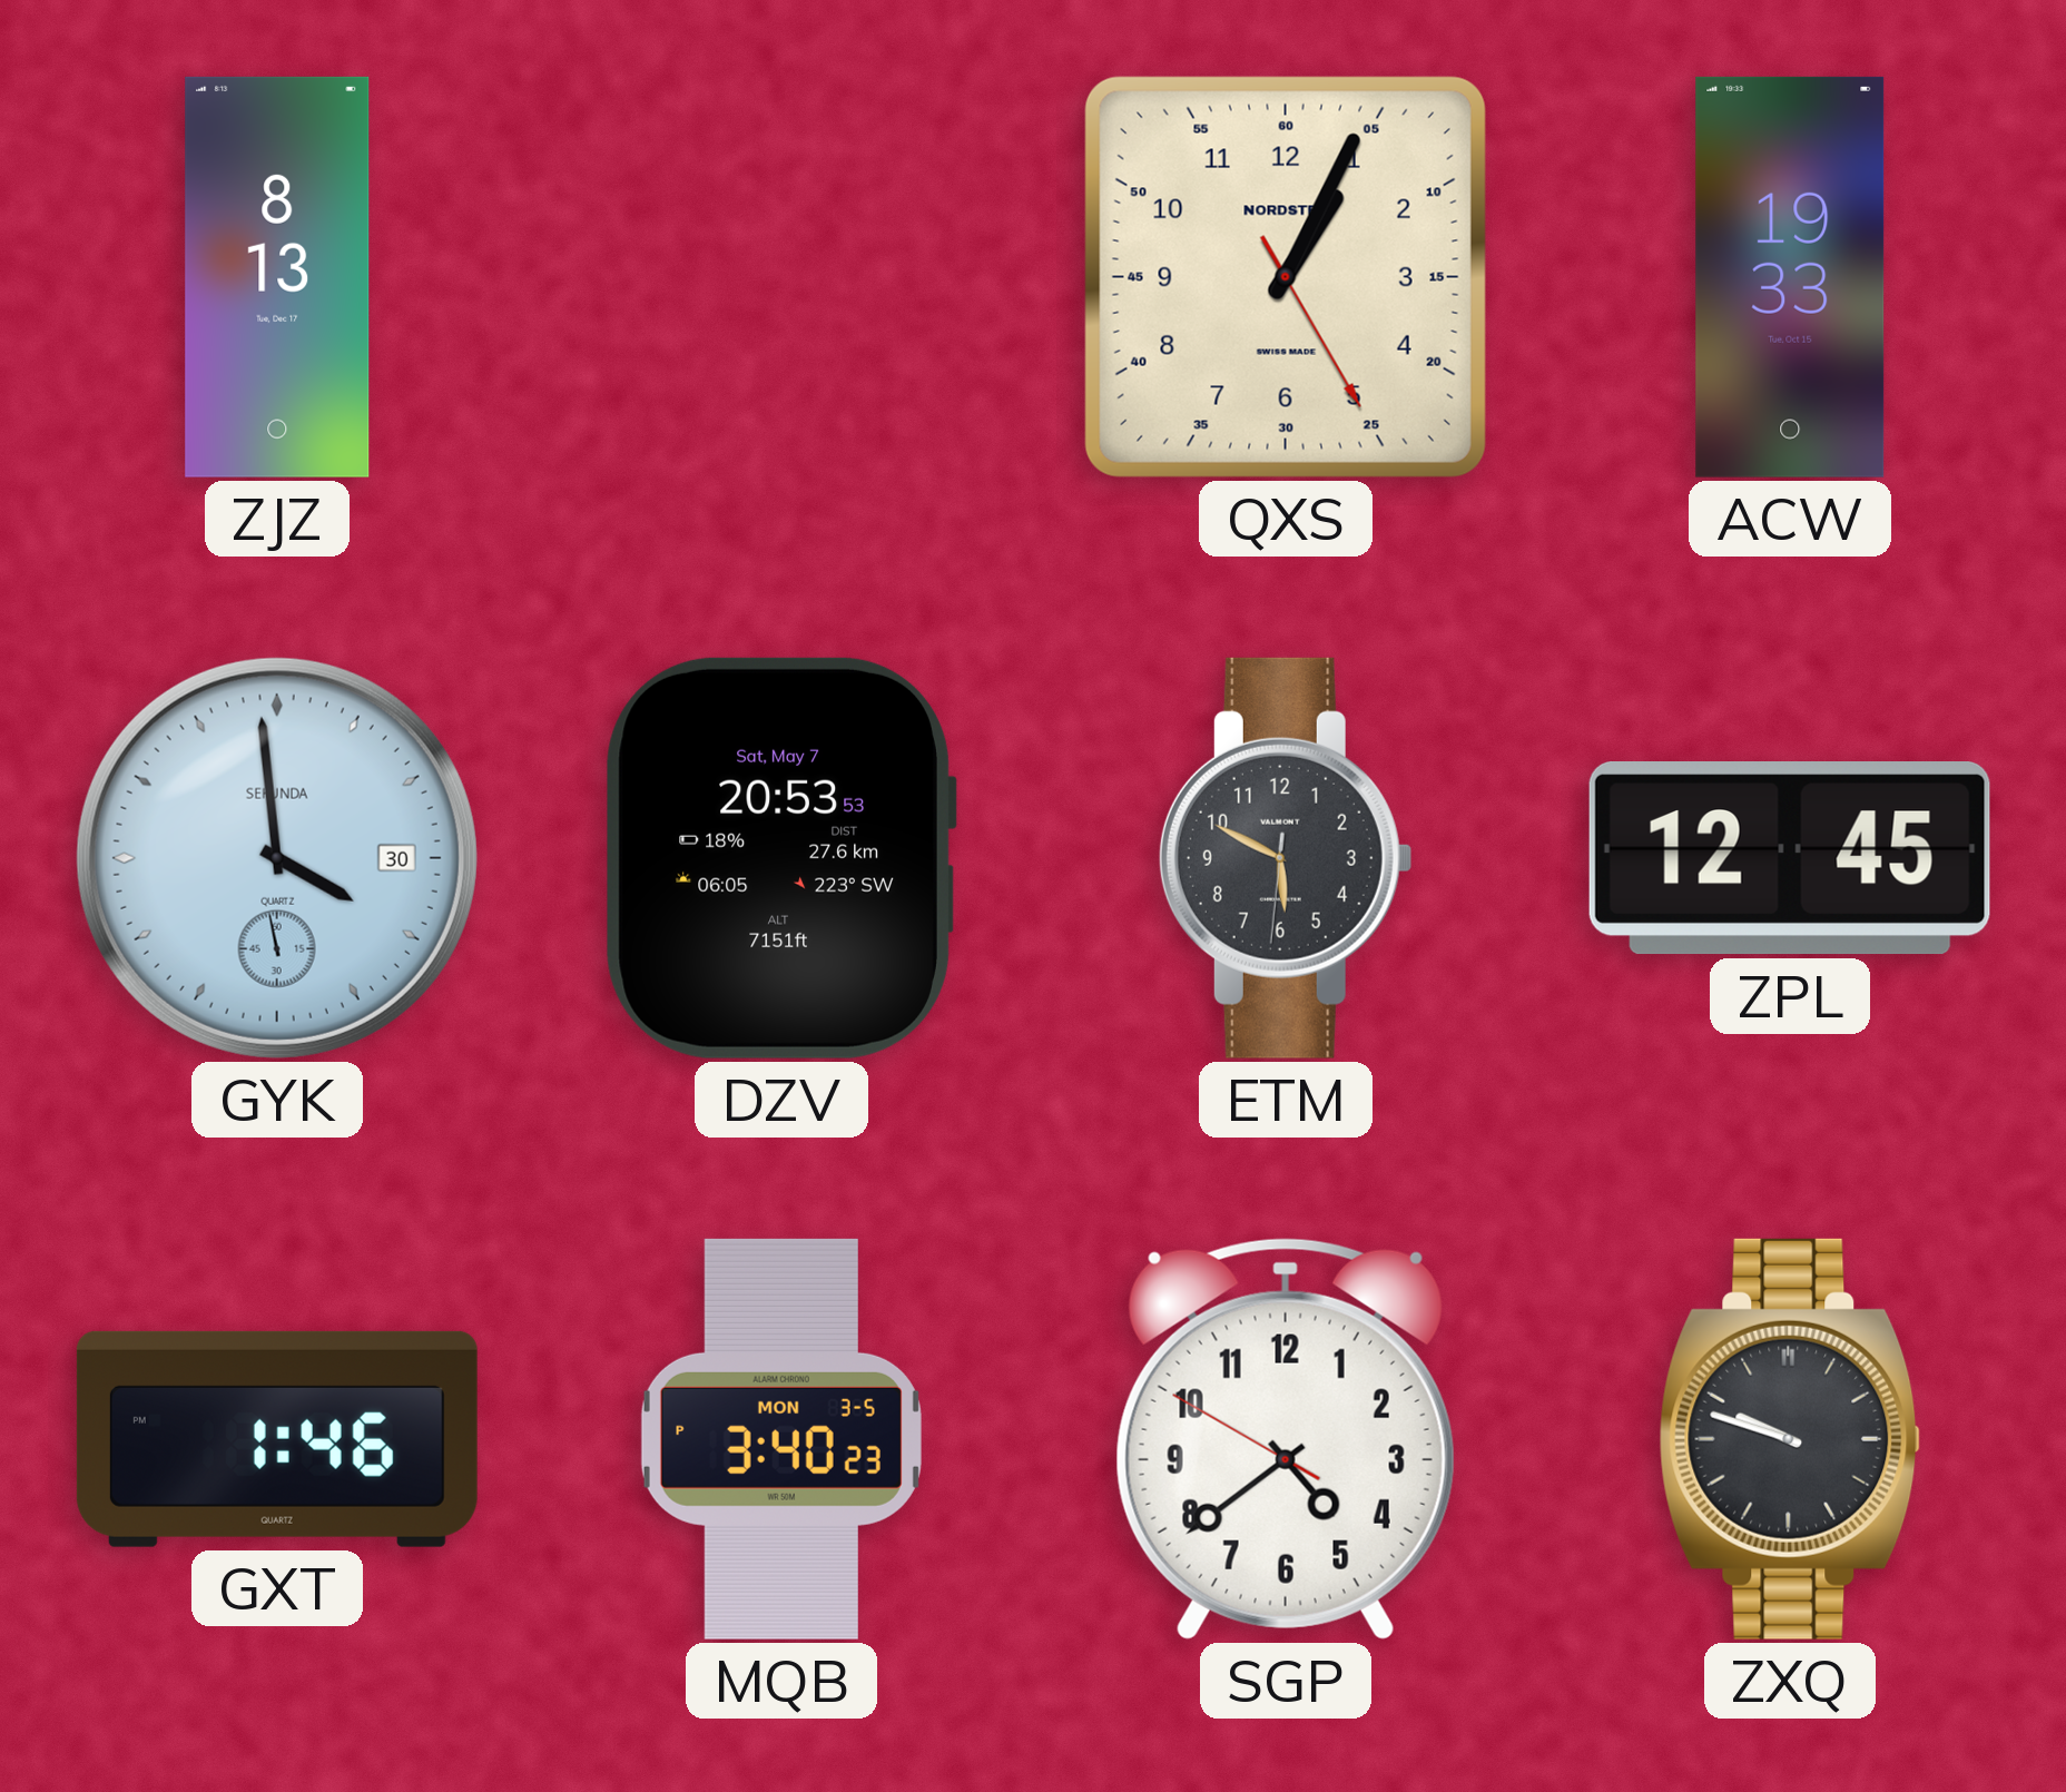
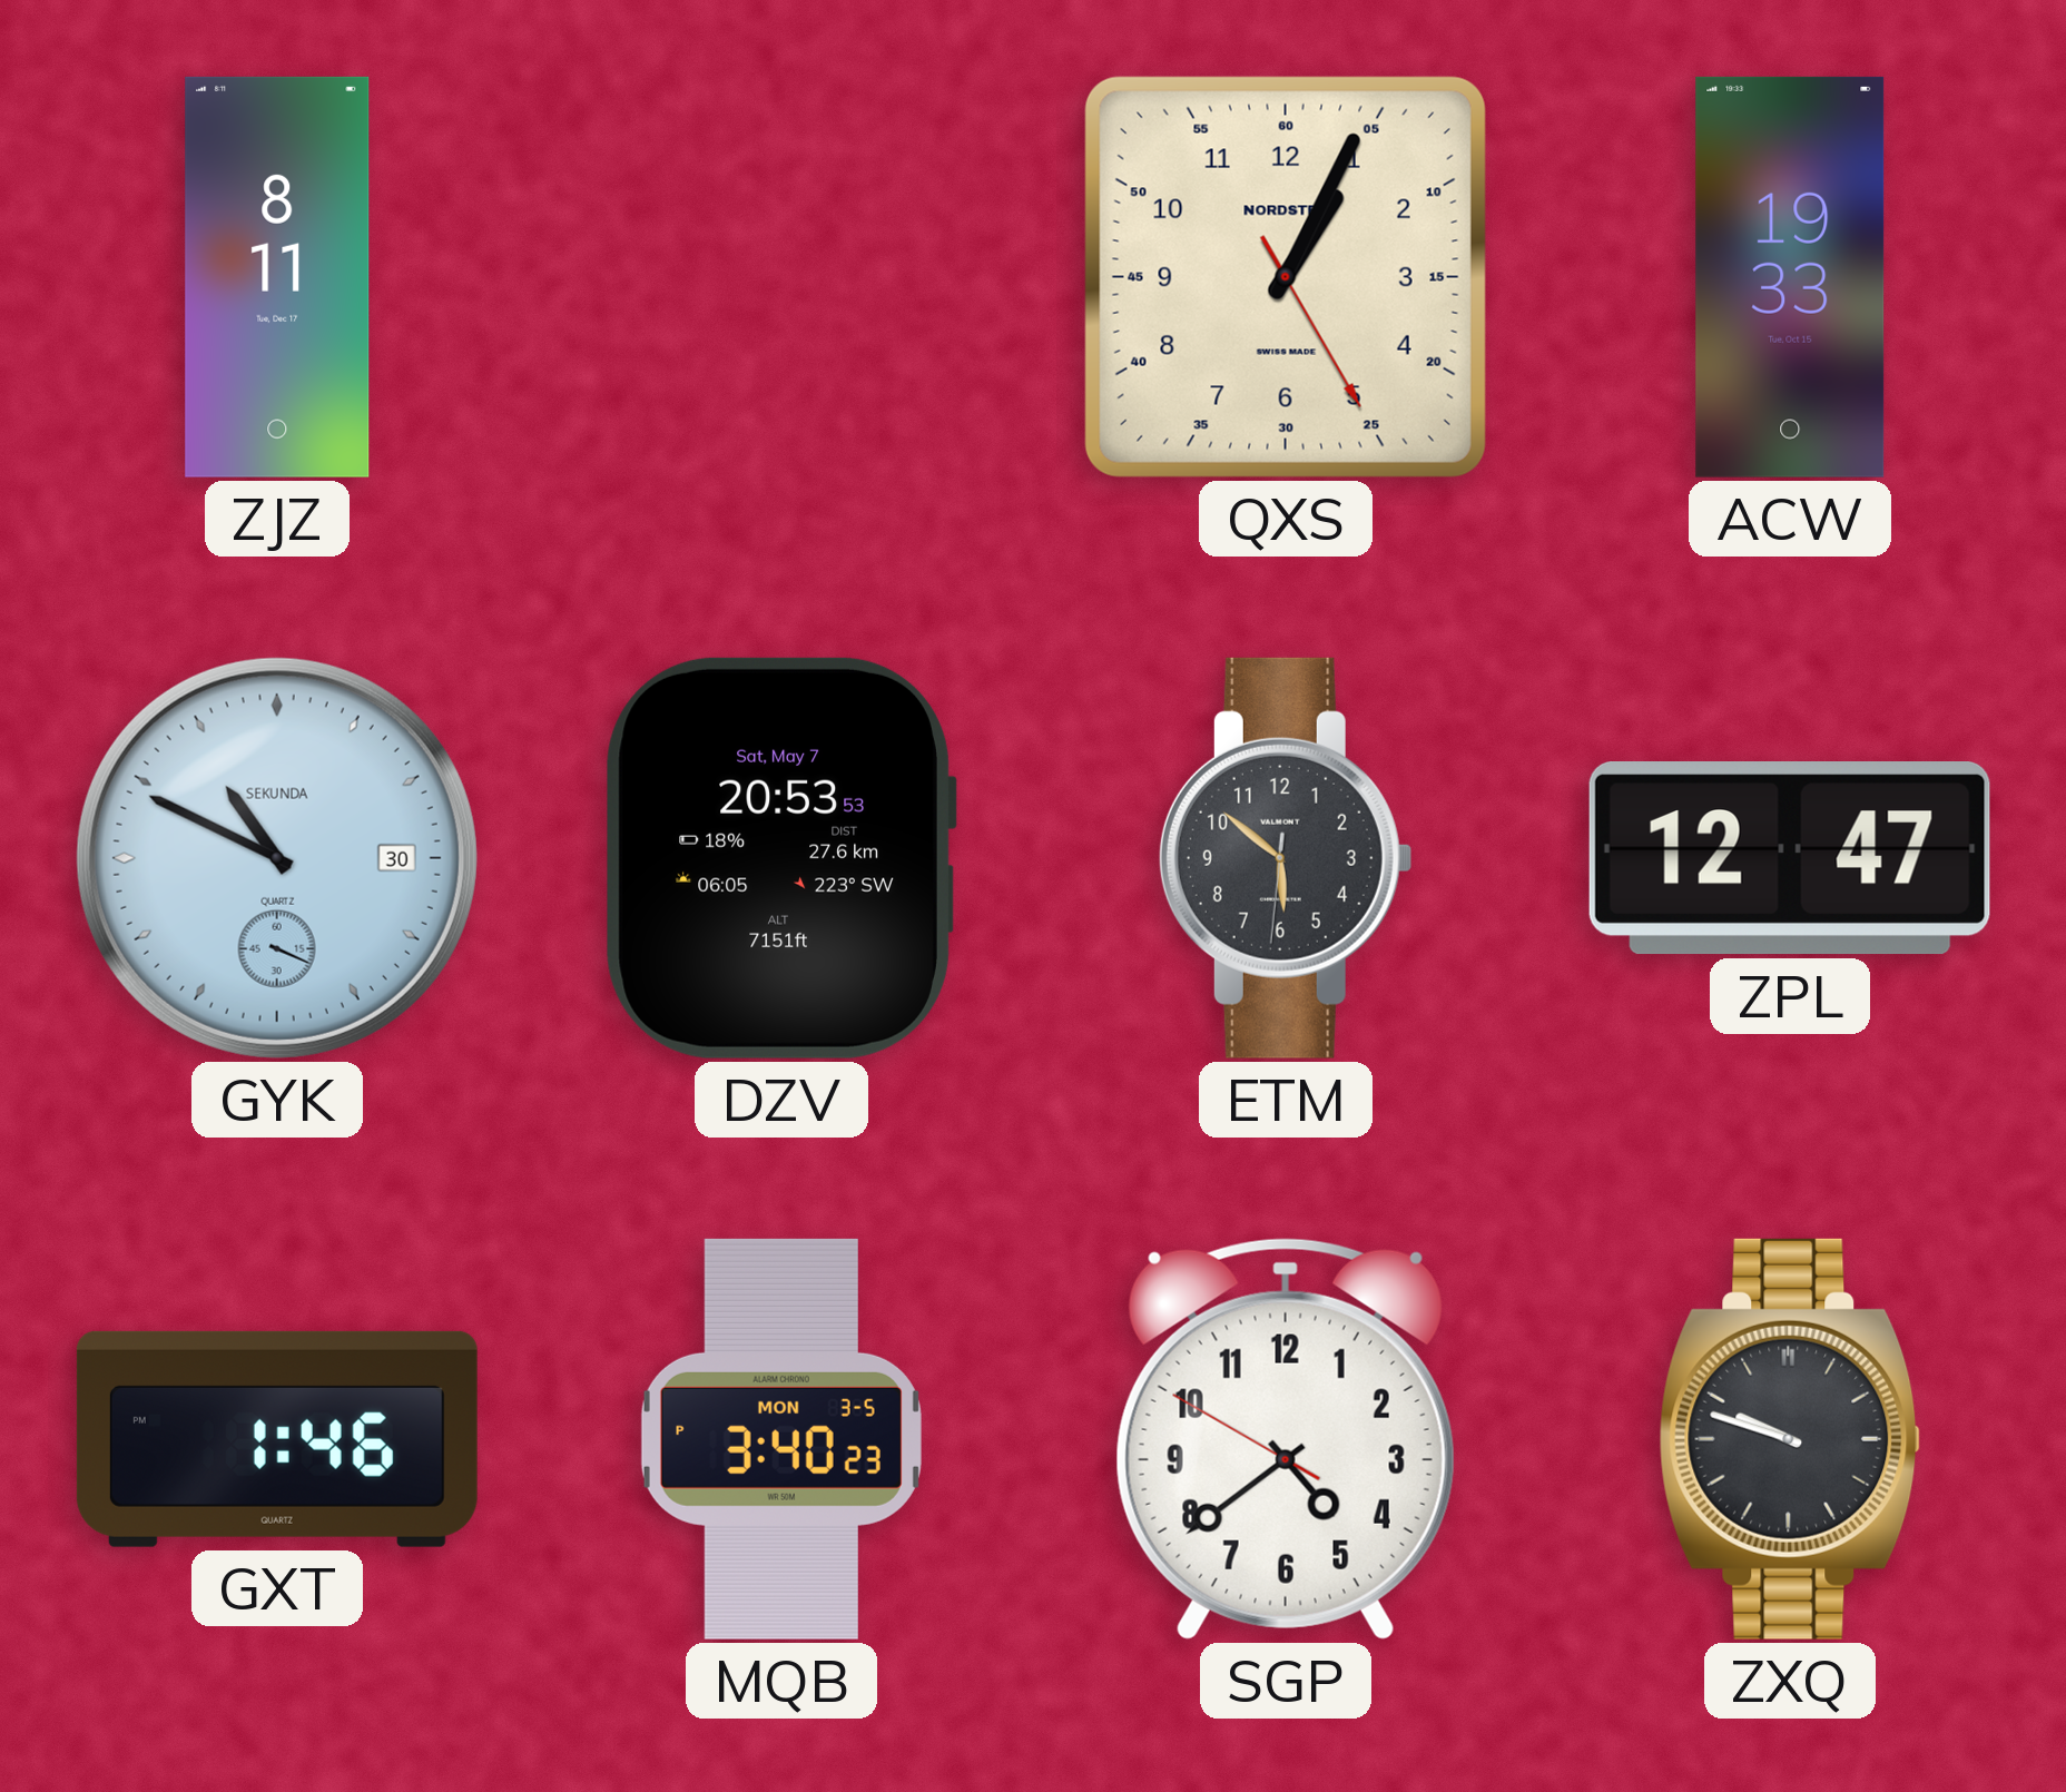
ZJZ: 8:13 -> 8:11 (277, 277)
GYK: 3:58 -> 10:49 (277, 858)
ETM: 5:49 -> 5:51 (1286, 858)
ZPL: 12:45 -> 12:47 (1790, 859)
